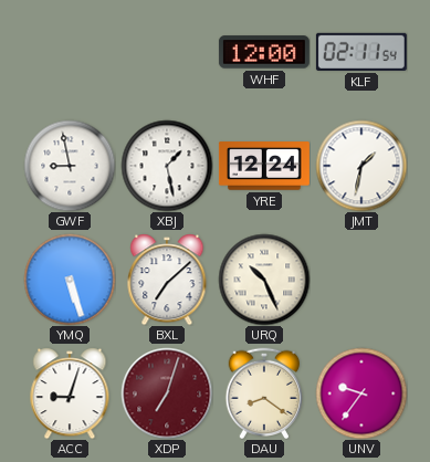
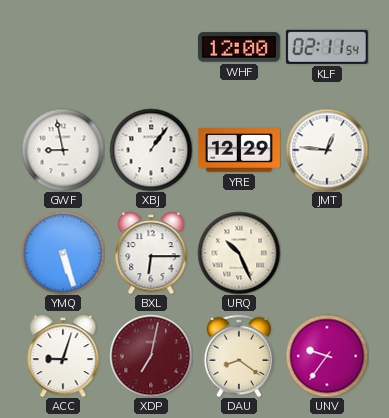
XBJ: 1:28 -> 1:06 (151, 150)
YRE: 12:24 -> 12:29 (239, 150)
JMT: 1:32 -> 12:46 (327, 150)
BXL: 7:08 -> 6:15 (151, 253)
XDP: 7:03 -> 7:02 (151, 356)
